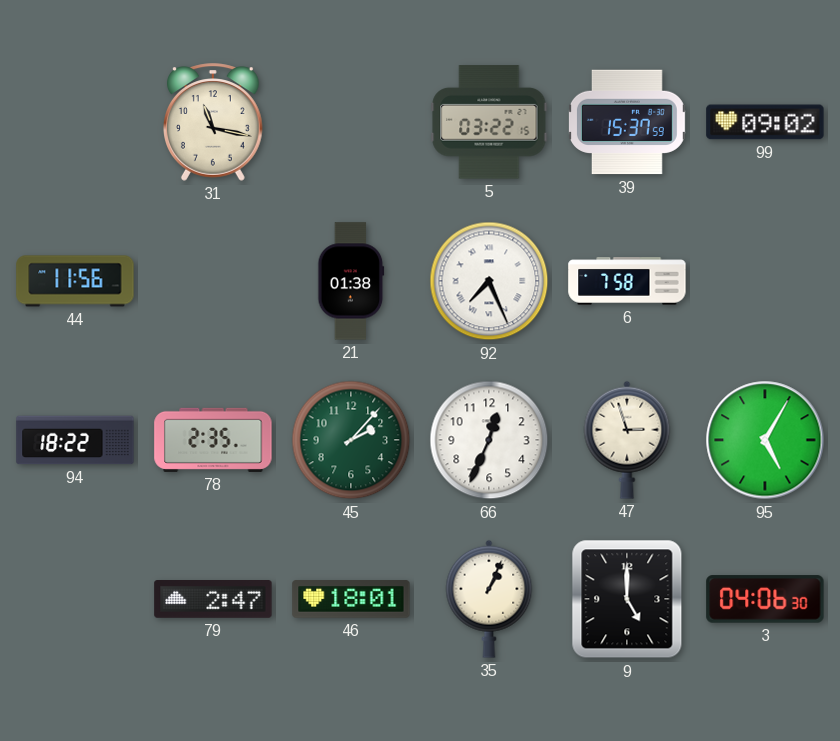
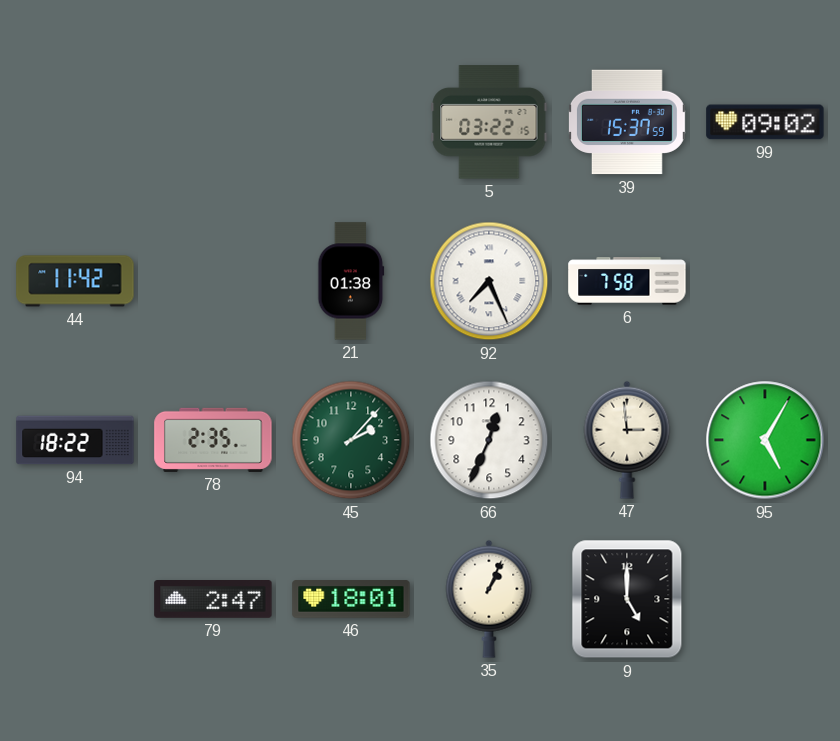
31: 11:17 -> none (214, 122)
44: 11:56 -> 11:42 (75, 281)
47: 2:57 -> 2:59 (627, 440)
3: 04:06 -> none (765, 599)
